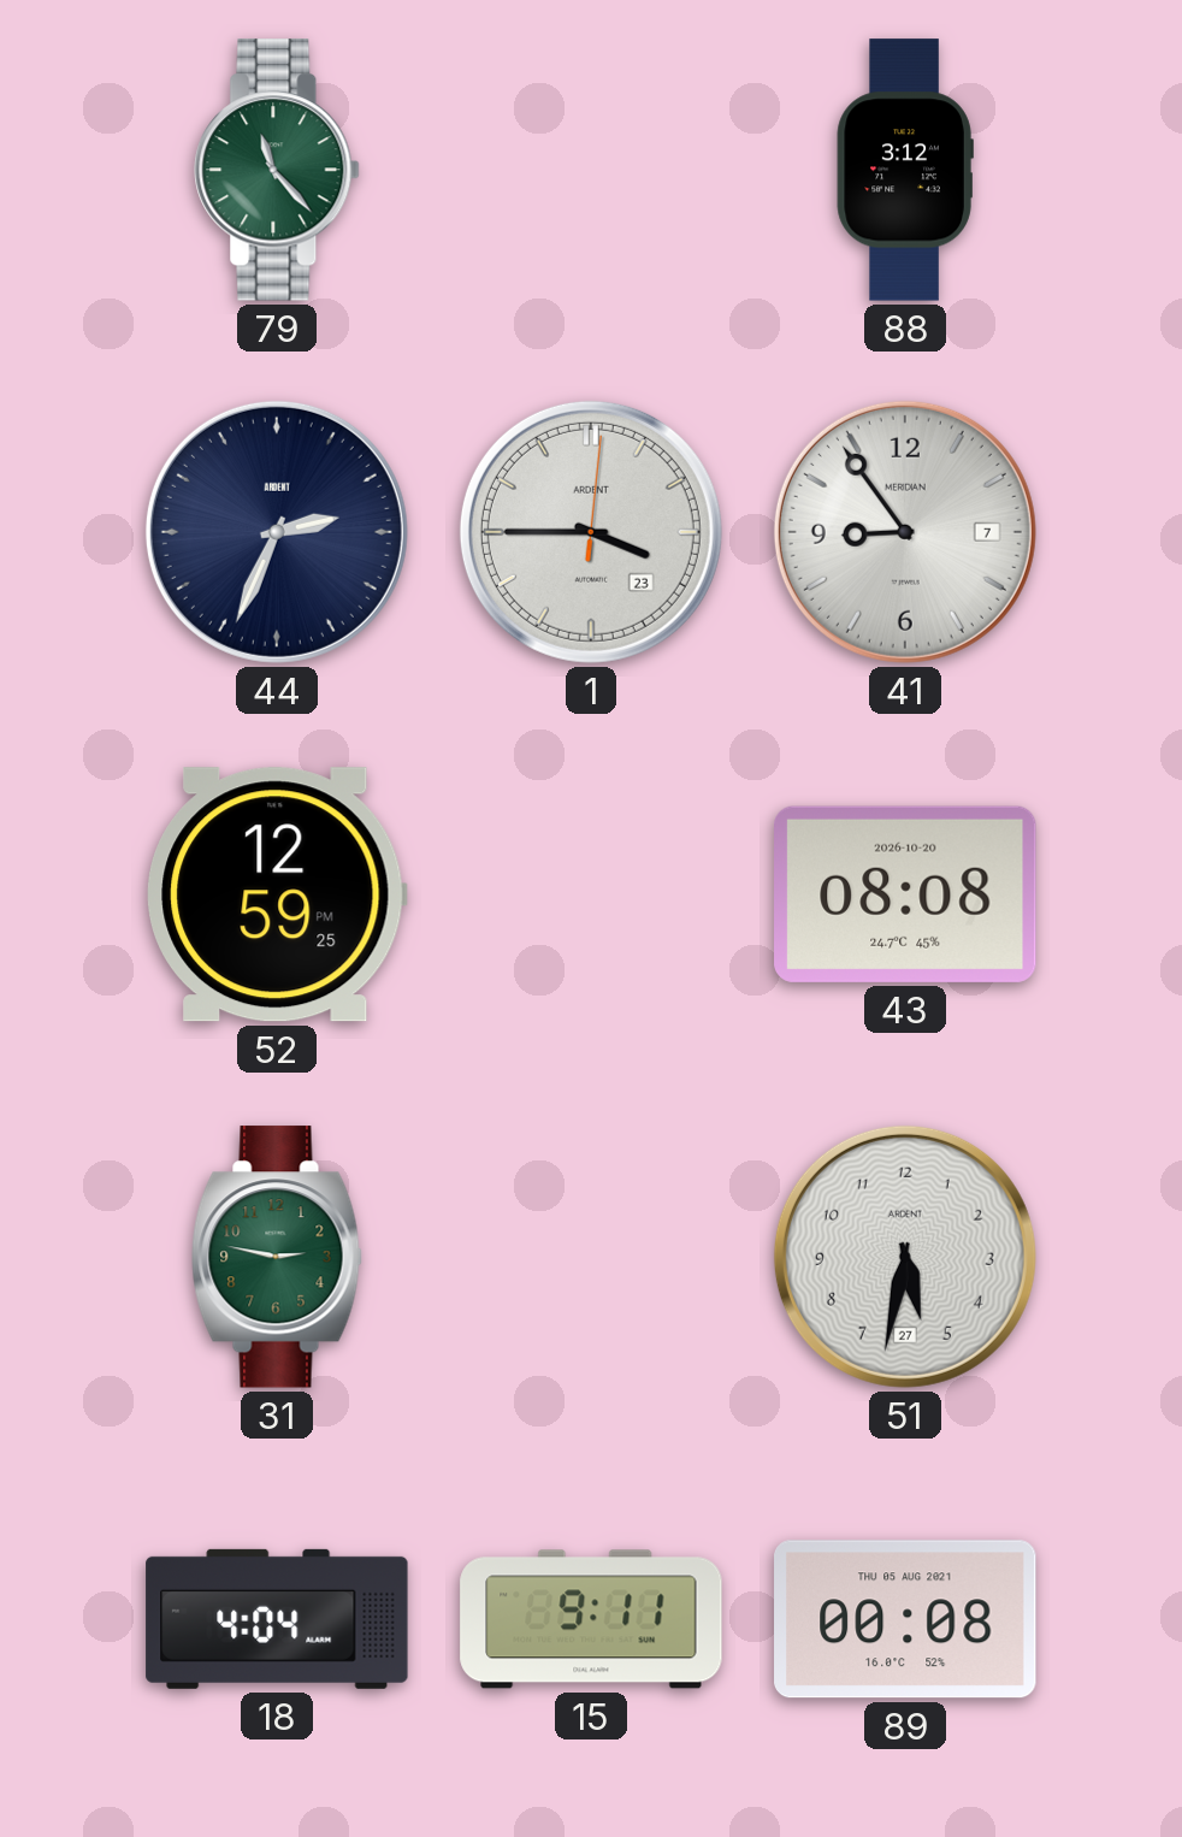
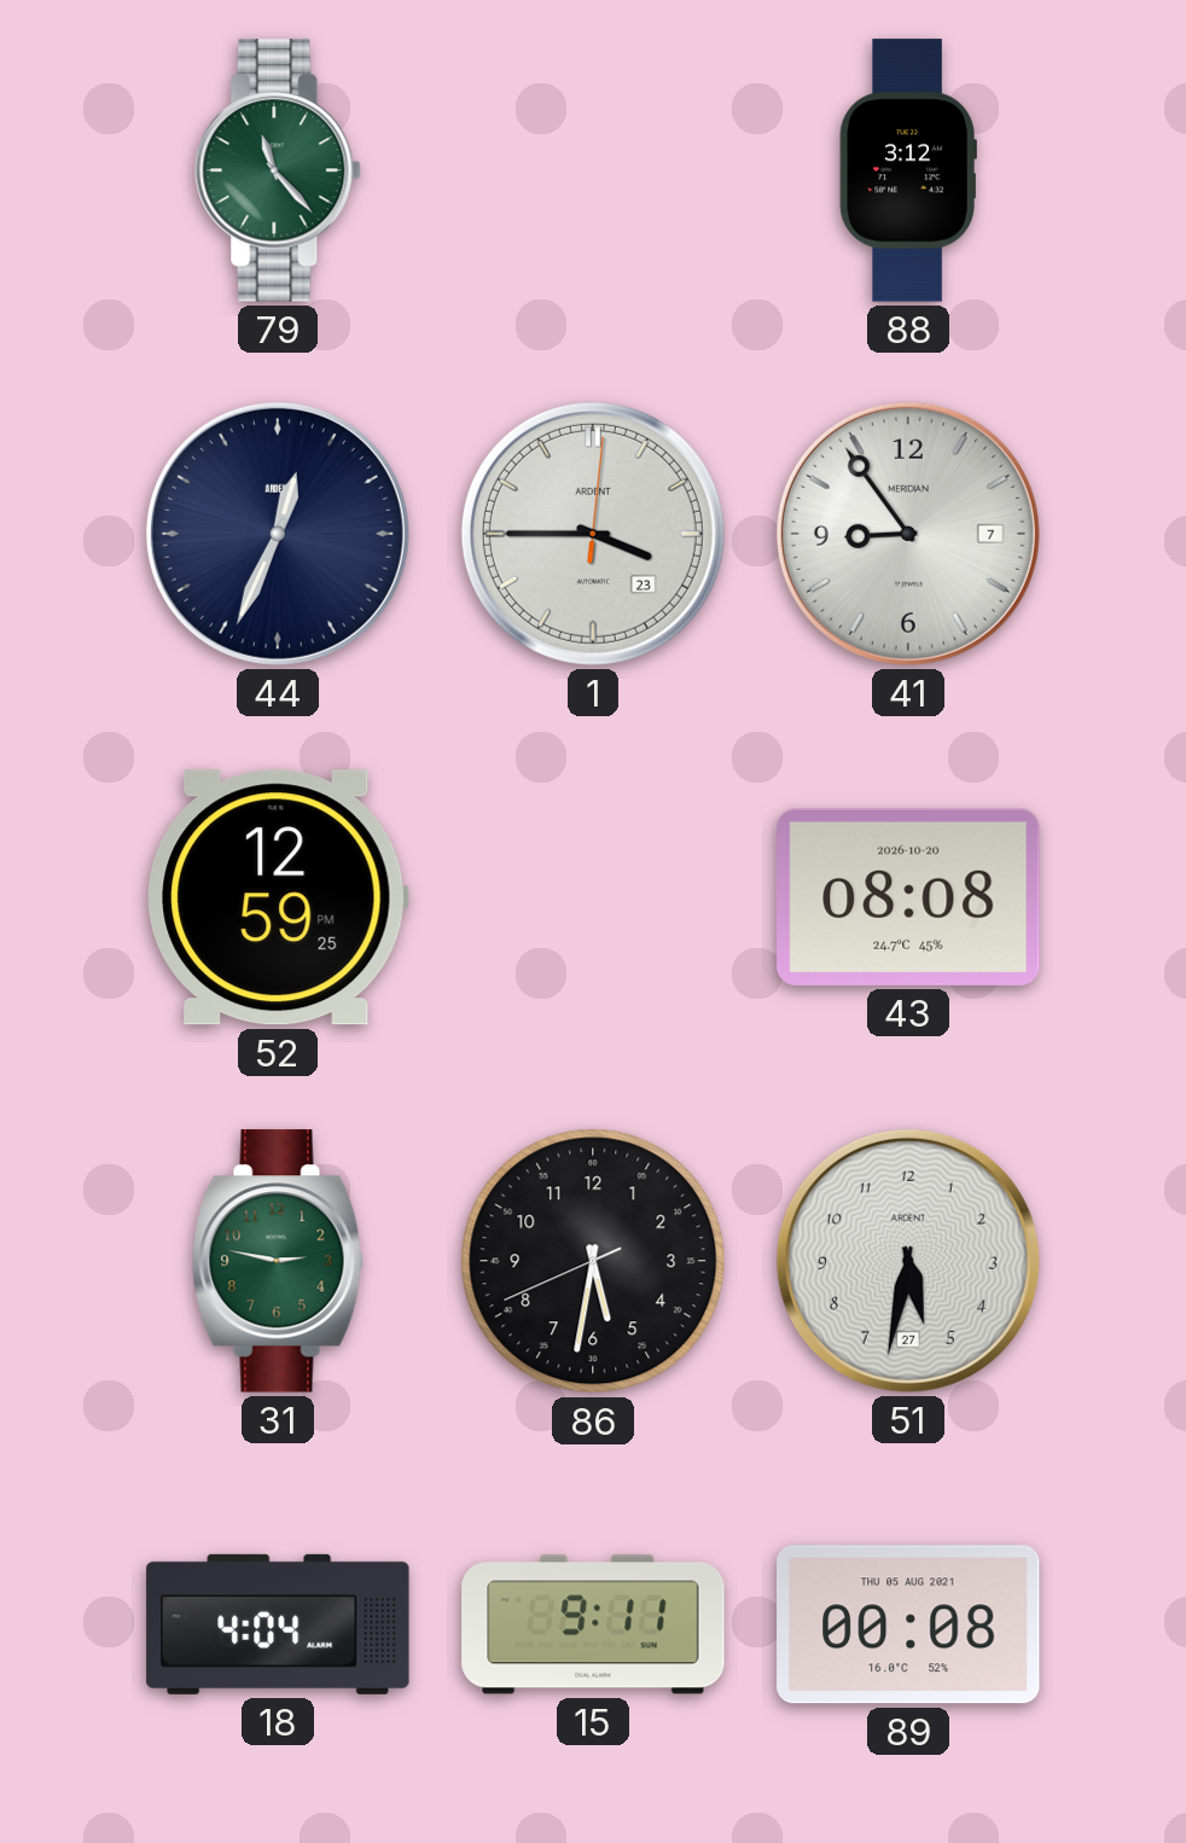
44: 2:34 -> 12:34 (278, 534)
86: none -> 5:31 (593, 1261)
